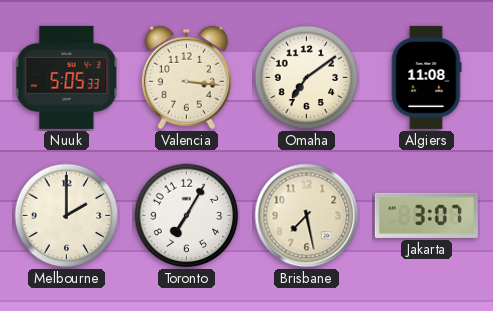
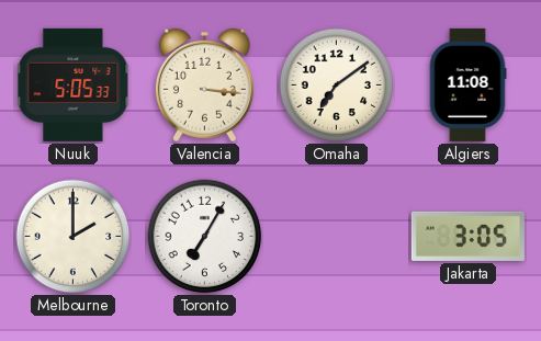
Brisbane: 7:28 -> none (307, 216)
Jakarta: 3:07 -> 3:05 (467, 236)
